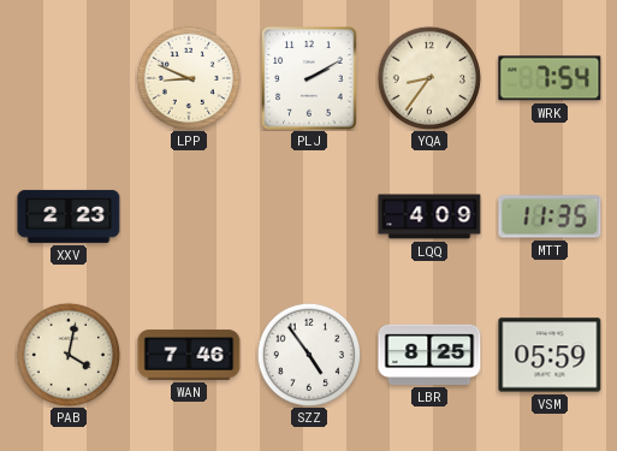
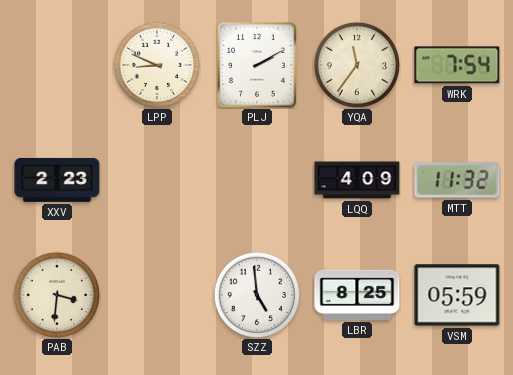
YQA: 8:36 -> 11:36 (357, 65)
MTT: 11:35 -> 11:32 (457, 180)
PAB: 4:02 -> 3:31 (57, 295)
WAN: 7:46 -> none (189, 355)
SZZ: 4:54 -> 4:59 (257, 295)
